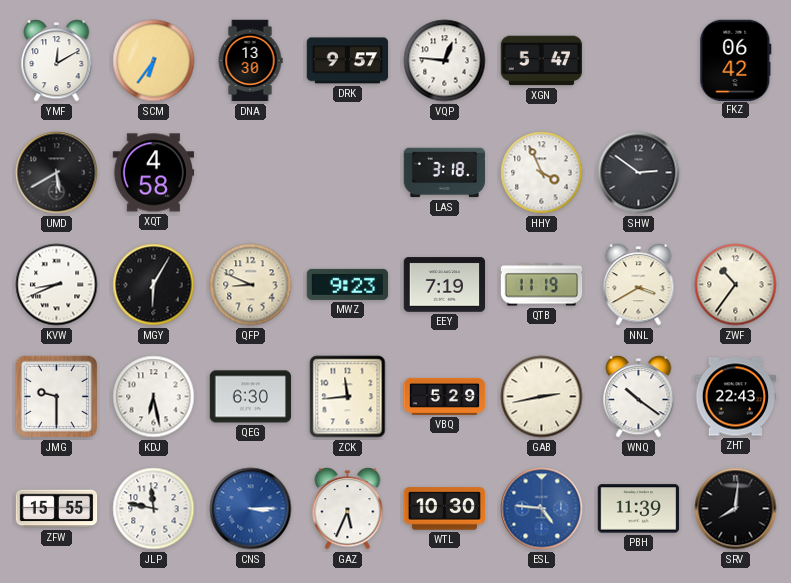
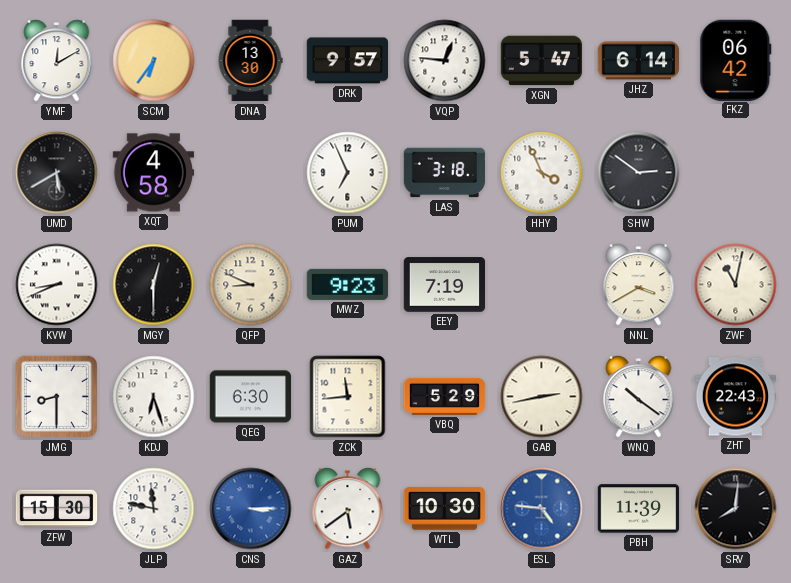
JHZ: none -> 6:14 (639, 61)
PUM: none -> 6:56 (348, 173)
MGY: 6:05 -> 12:30 (154, 285)
QTB: 11:19 -> none (542, 285)
ZWF: 10:36 -> 11:02 (736, 285)
JMG: 9:30 -> 8:30 (56, 396)
KDJ: 6:28 -> 6:27 (154, 397)
ZFW: 15:55 -> 15:30 (57, 509)
GAZ: 5:34 -> 5:39 (348, 509)
